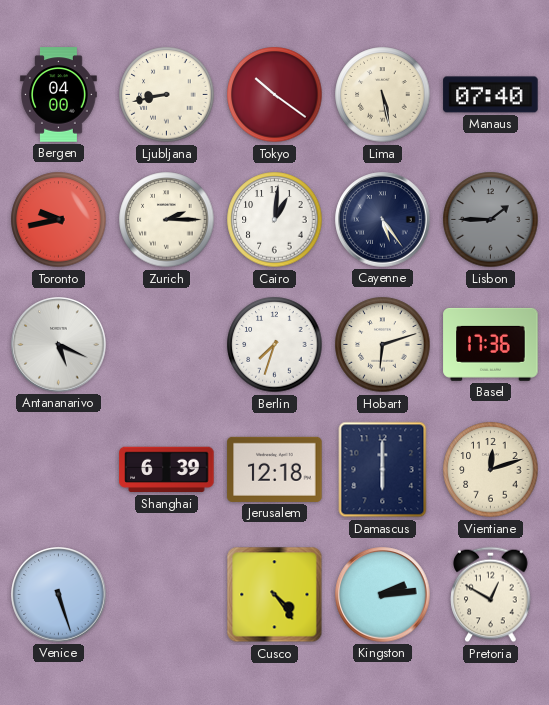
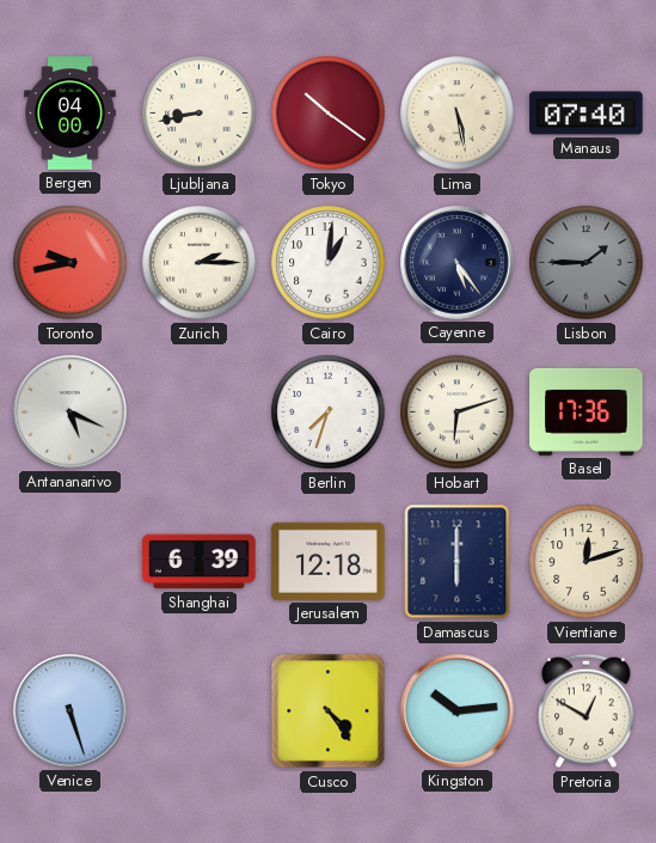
Kingston: 2:14 -> 10:14 (458, 711)
